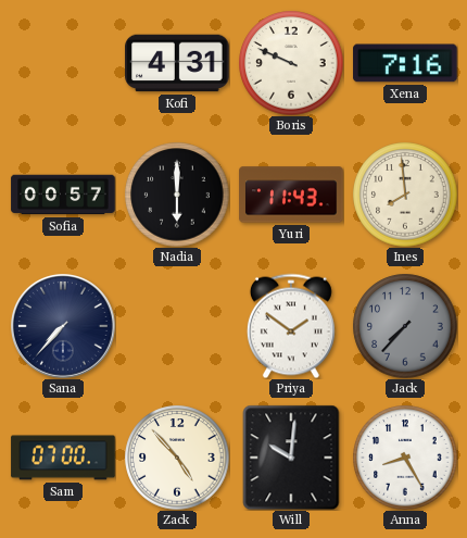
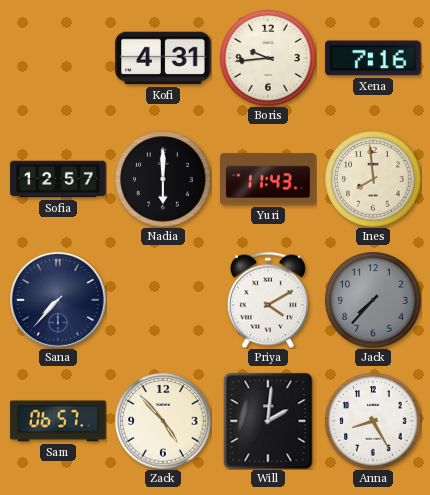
Boris: 9:49 -> 9:44 (268, 58)
Sofia: 00:57 -> 12:57 (58, 179)
Priya: 1:51 -> 4:10 (268, 300)
Sam: 07:00 -> 06:57 (58, 421)
Will: 10:01 -> 2:01 (268, 421)
